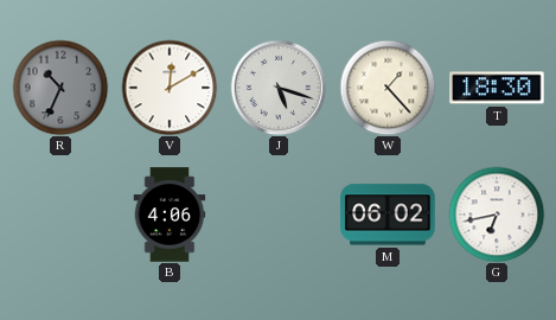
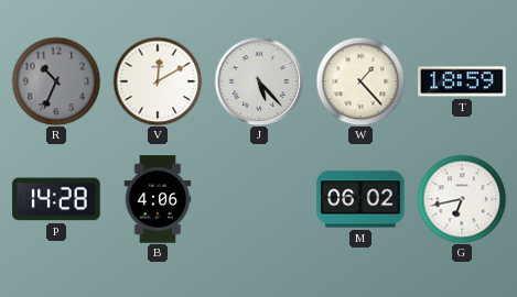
J: 5:18 -> 5:23 (259, 81)
T: 18:30 -> 18:59 (462, 81)
P: none -> 14:28 (56, 199)
